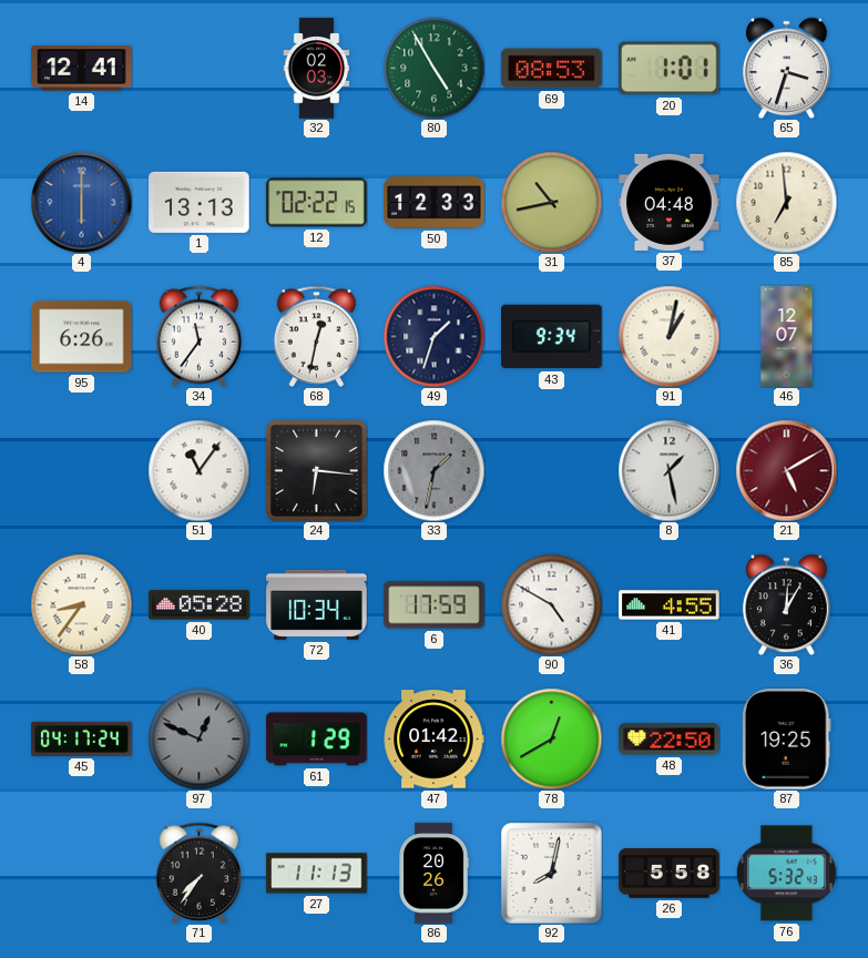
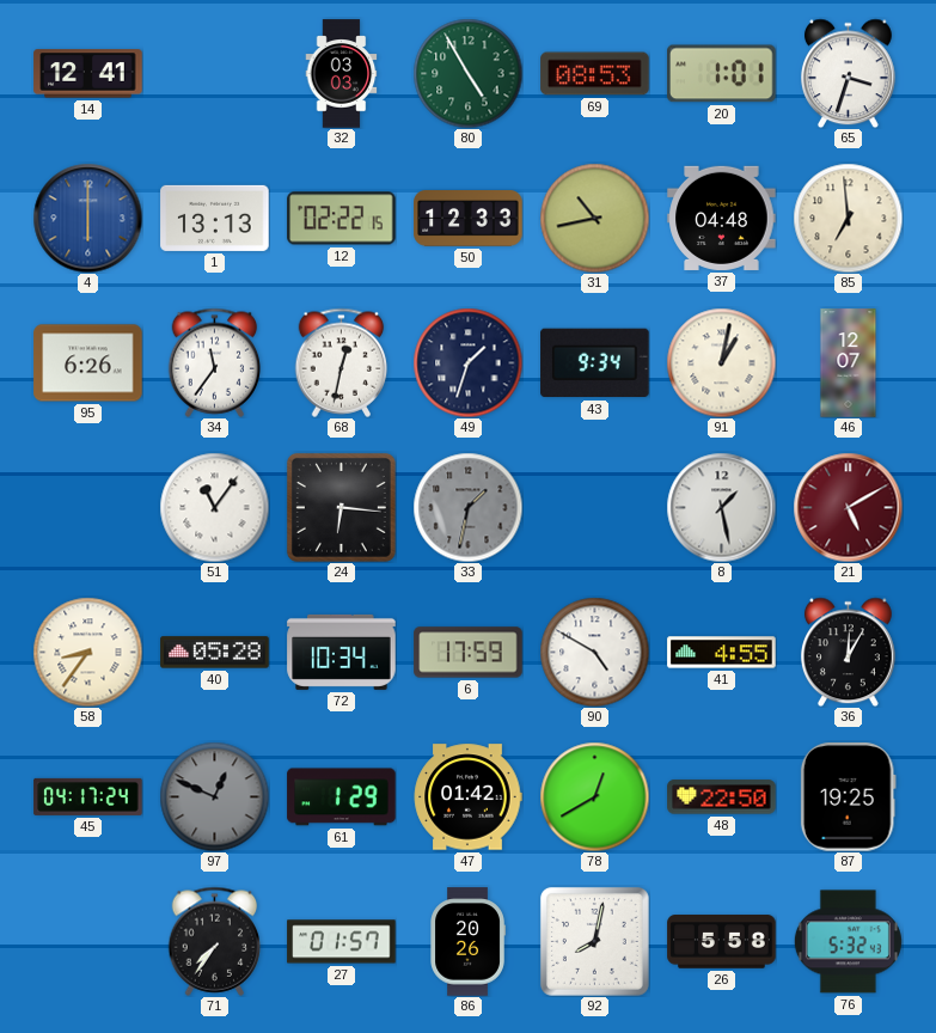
32: 02:03 -> 03:03 (342, 74)
27: 11:13 -> 01:57 (342, 942)
